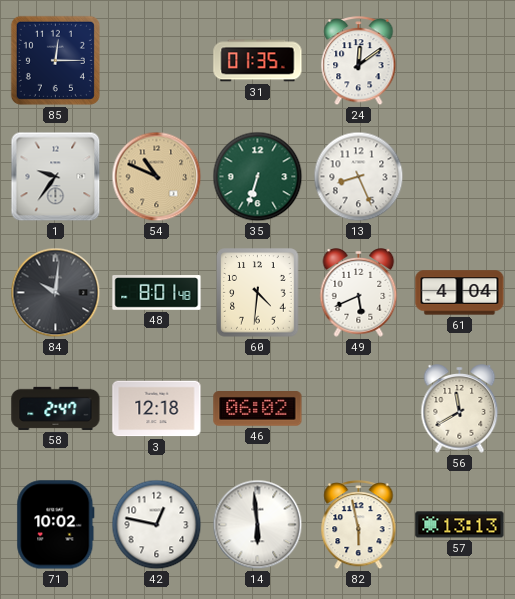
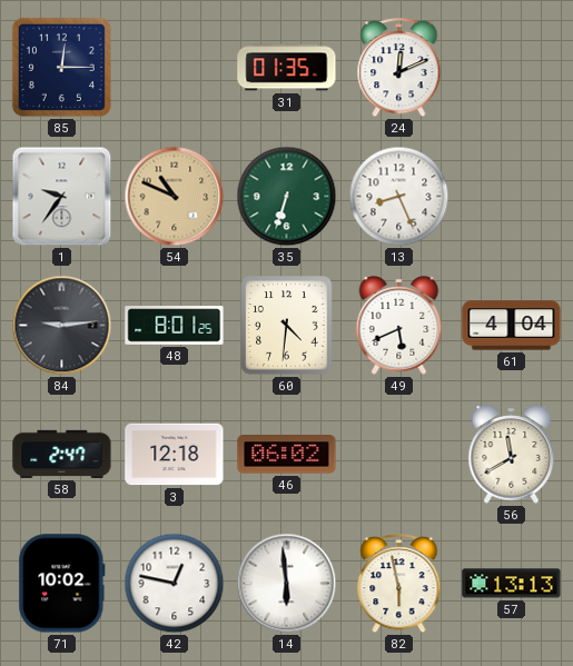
24: 12:09 -> 12:11 (399, 68)
84: 10:01 -> 9:14 (62, 326)
48: 8:01:48 -> 8:01:25 (175, 326)
